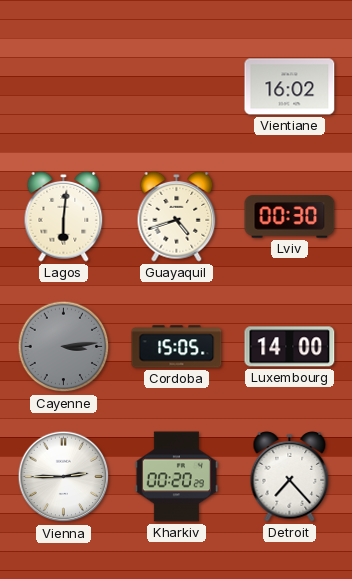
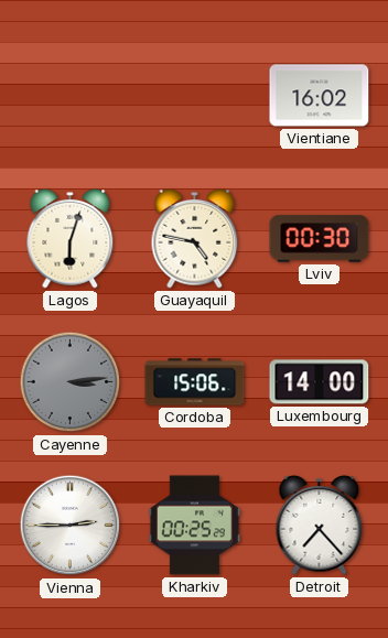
Lagos: 6:01 -> 6:03 (71, 239)
Guayaquil: 4:42 -> 4:47 (195, 239)
Cordoba: 15:05 -> 15:06 (195, 382)
Kharkiv: 00:20 -> 00:25 (194, 526)
